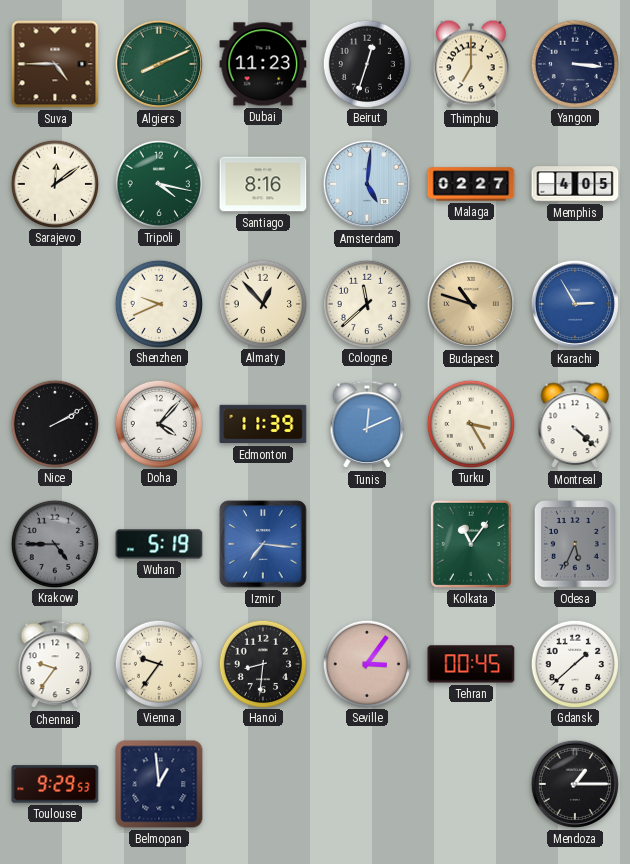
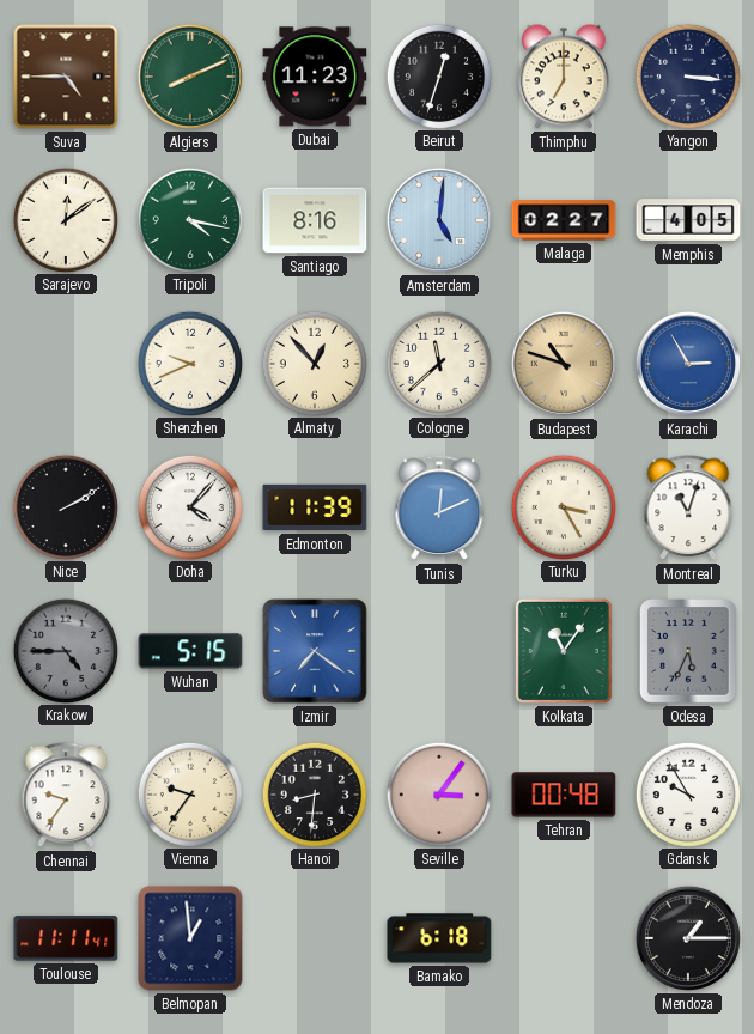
Montreal: 4:22 -> 11:03 (688, 509)
Wuhan: 5:19 -> 5:15 (190, 651)
Izmir: 7:16 -> 7:21 (315, 651)
Tehran: 00:45 -> 00:48 (564, 795)
Gdansk: 1:38 -> 9:55 (687, 793)
Toulouse: 9:29 -> 11:11 (66, 938)
Bamako: none -> 6:18 (439, 938)
